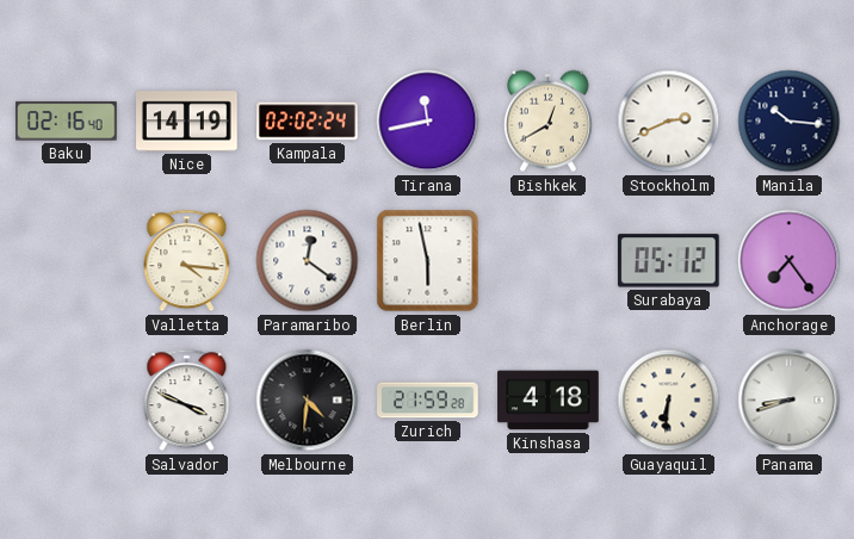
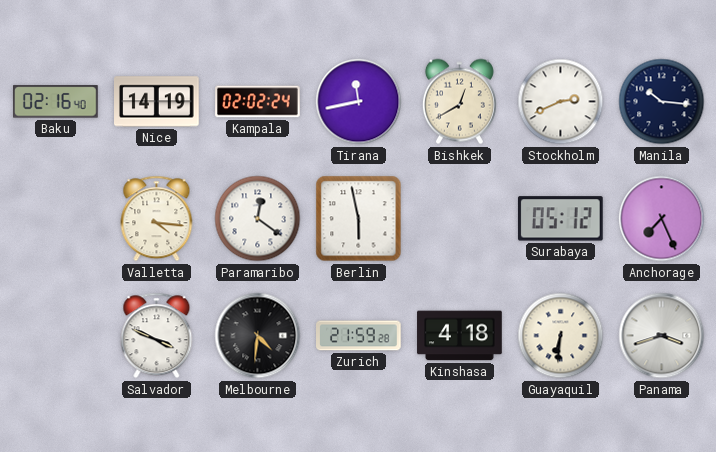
Anchorage: 7:24 -> 7:26 (662, 219)
Panama: 8:42 -> 3:42 (662, 336)
